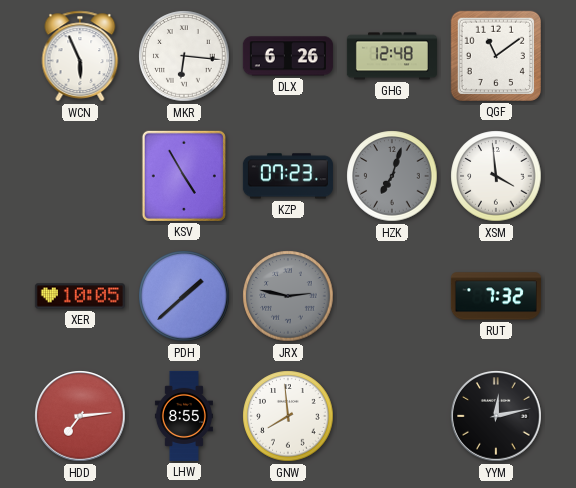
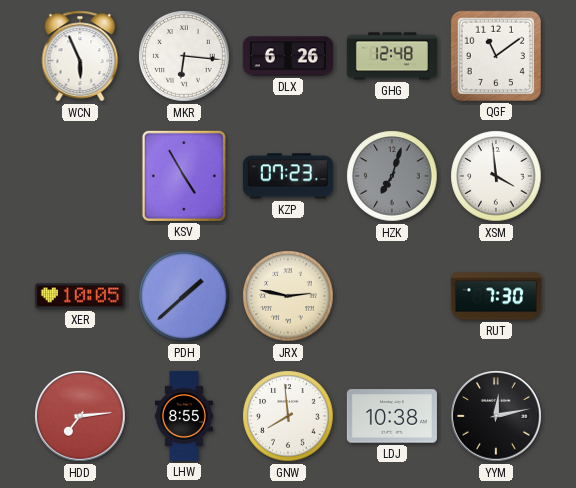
JRX dial: grey -> cream (288, 296)
RUT: 7:32 -> 7:30 (496, 296)
LDJ: none -> 10:38 (392, 416)
